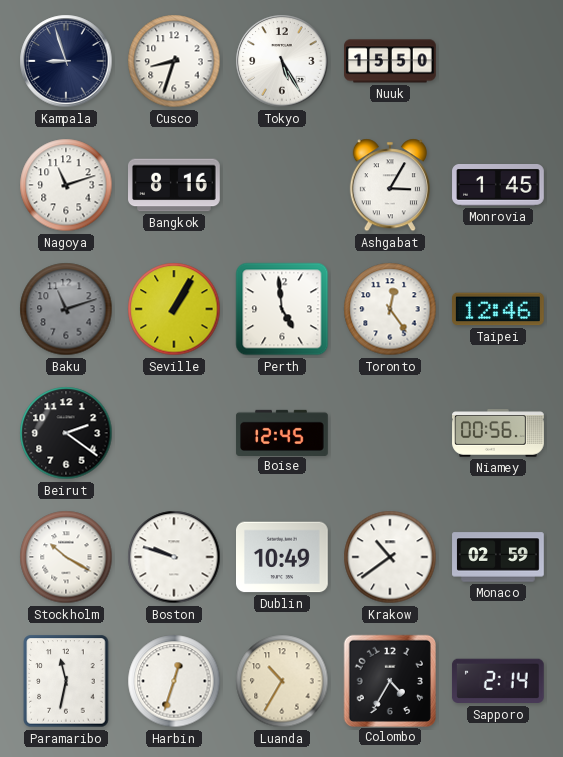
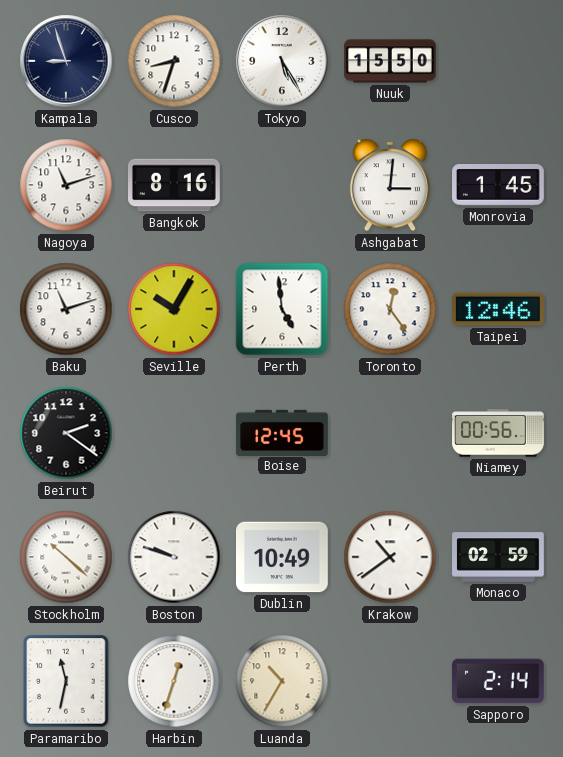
Ashgabat: 3:05 -> 3:01 (390, 185)
Baku dial: grey -> white (66, 309)
Seville: 1:05 -> 10:05 (174, 309)
Stockholm: 10:20 -> 10:22 (66, 557)
Colombo: 4:35 -> none (389, 680)
